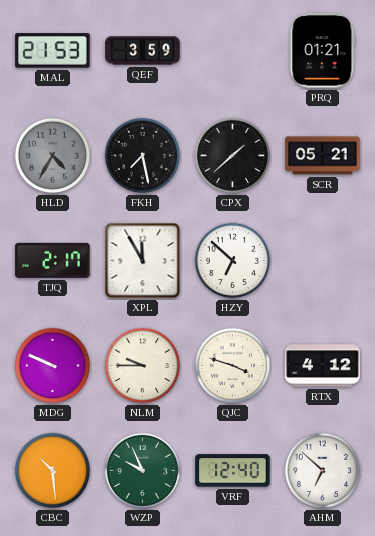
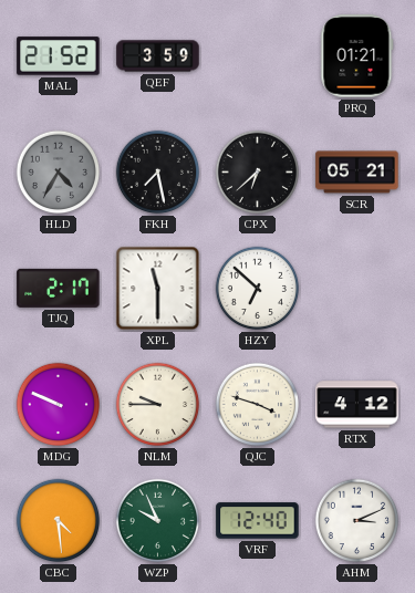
MAL: 21:53 -> 21:52 (59, 56)
CPX: 1:38 -> 6:38 (258, 173)
XPL: 11:55 -> 11:30 (158, 289)
CBC: 10:29 -> 4:29 (59, 521)
AHM: 6:52 -> 3:11 (357, 521)
